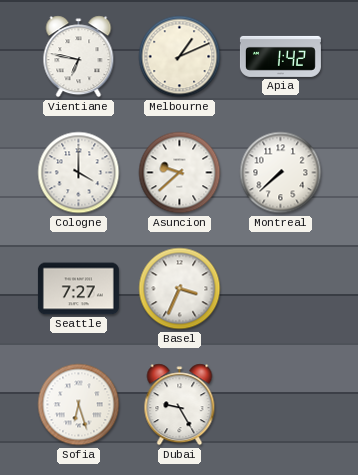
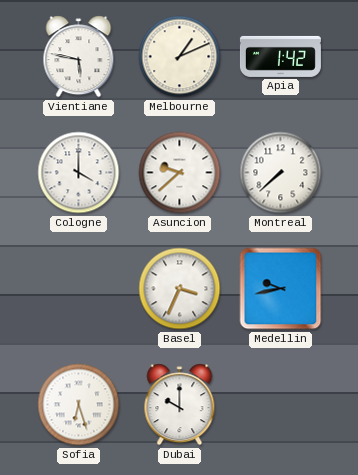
Vientiane: 6:47 -> 5:47 (79, 57)
Seattle: 7:27 -> none (78, 289)
Medellin: none -> 9:43 (281, 289)
Dubai: 9:25 -> 10:00 (180, 405)
